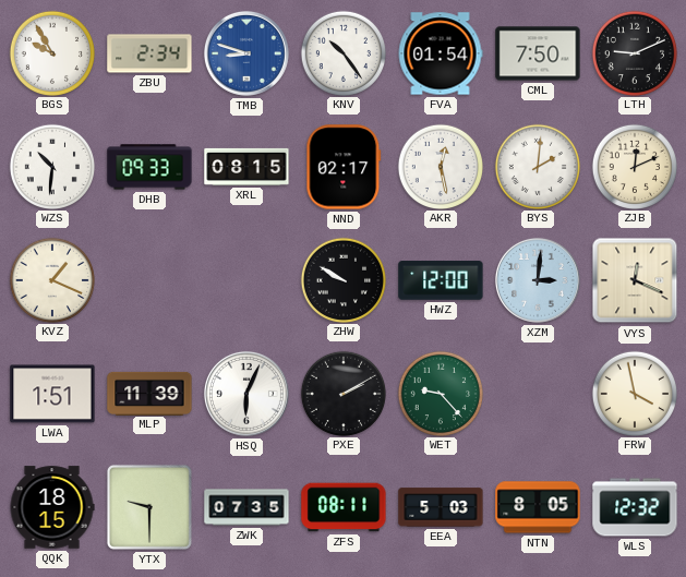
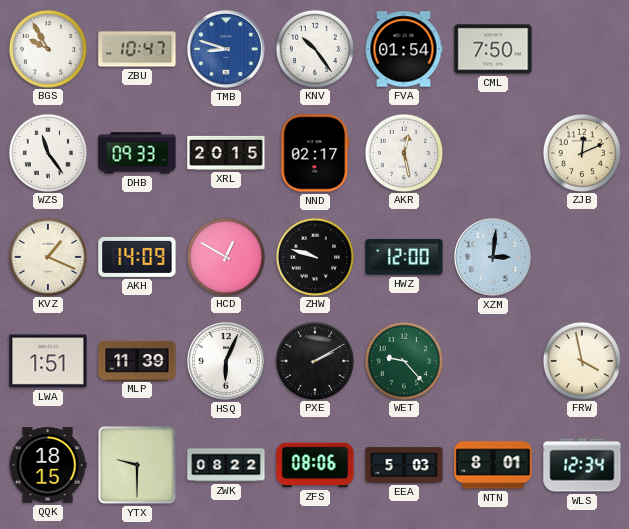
ZBU: 2:34 -> 10:47 (137, 49)
LTH: 9:11 -> none (634, 52)
WZS: 10:31 -> 11:24 (47, 152)
XRL: 08:15 -> 20:15 (226, 153)
BYS: 2:01 -> none (537, 166)
AKH: none -> 14:09 (137, 257)
HCD: none -> 12:50 (225, 256)
ZHW: 9:50 -> 9:48 (314, 256)
VYS: 12:19 -> none (635, 280)
ZWK: 07:35 -> 08:22 (226, 465)
ZFS: 08:11 -> 08:06 (315, 465)
NTN: 8:05 -> 8:01 (493, 465)
WLS: 12:32 -> 12:34 (582, 465)
